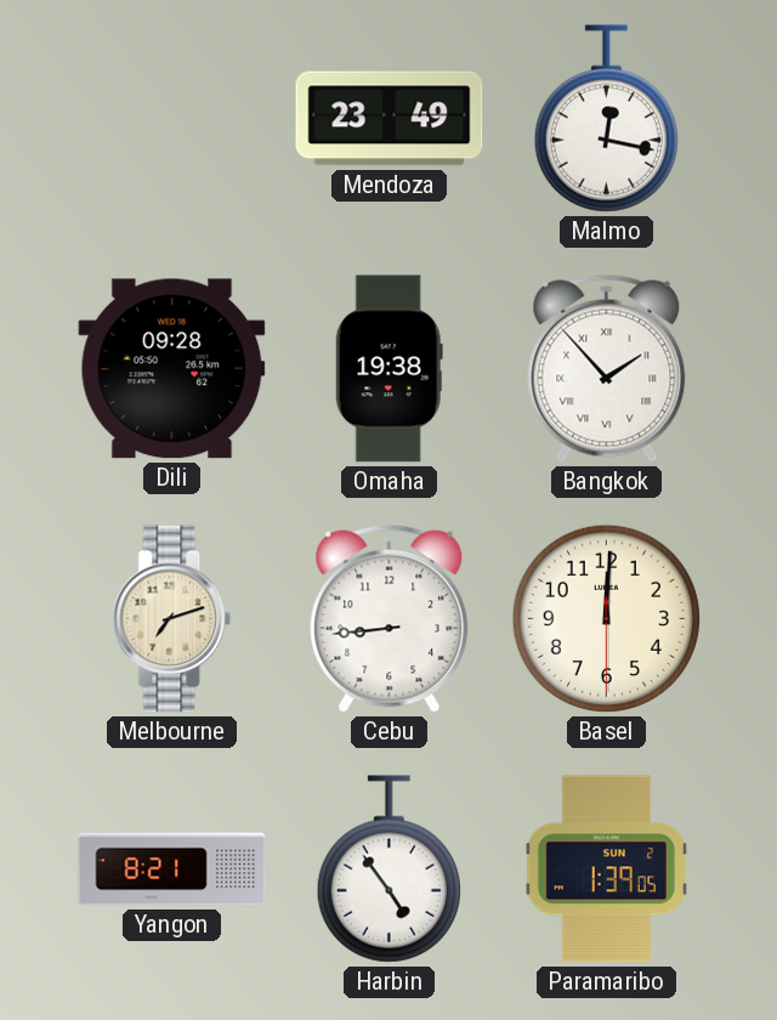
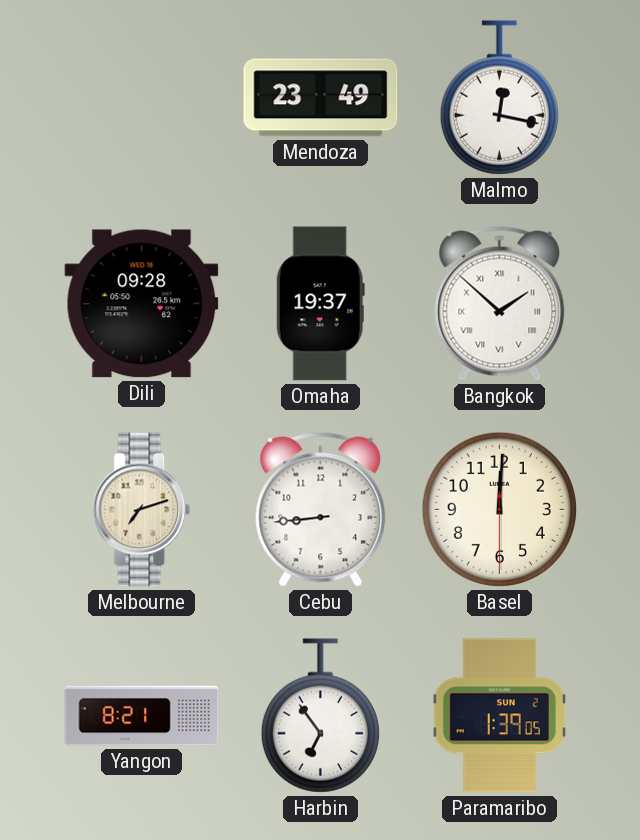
Omaha: 19:38 -> 19:37 (320, 304)
Bangkok: 1:53 -> 1:52 (500, 303)
Harbin: 4:54 -> 6:54 (320, 716)
